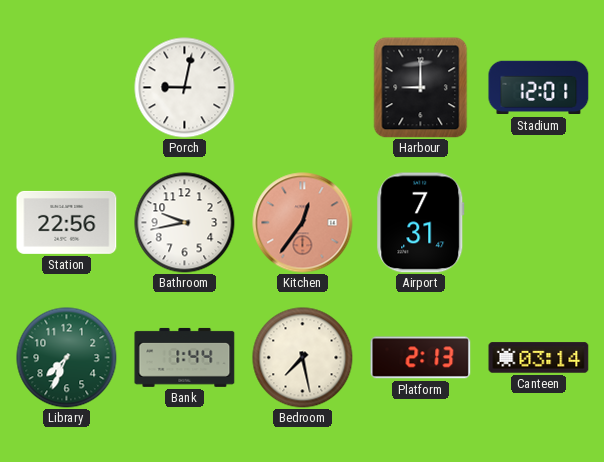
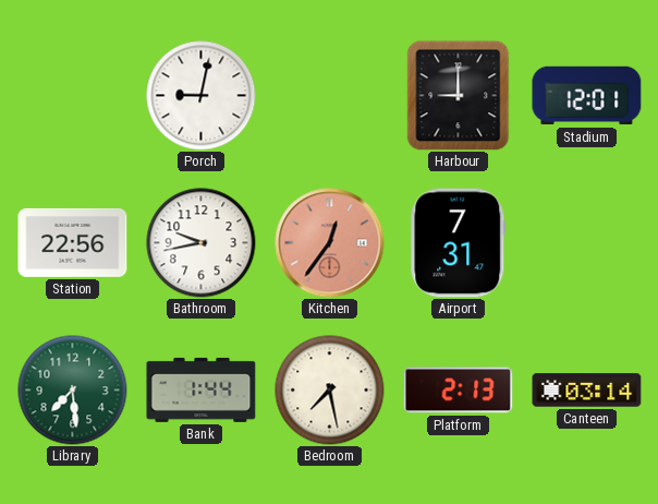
Library: 7:34 -> 7:29 (73, 391)
